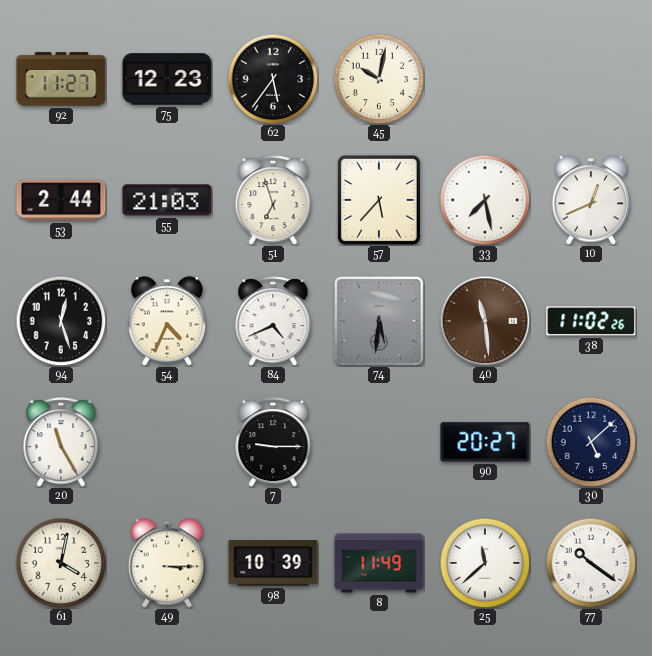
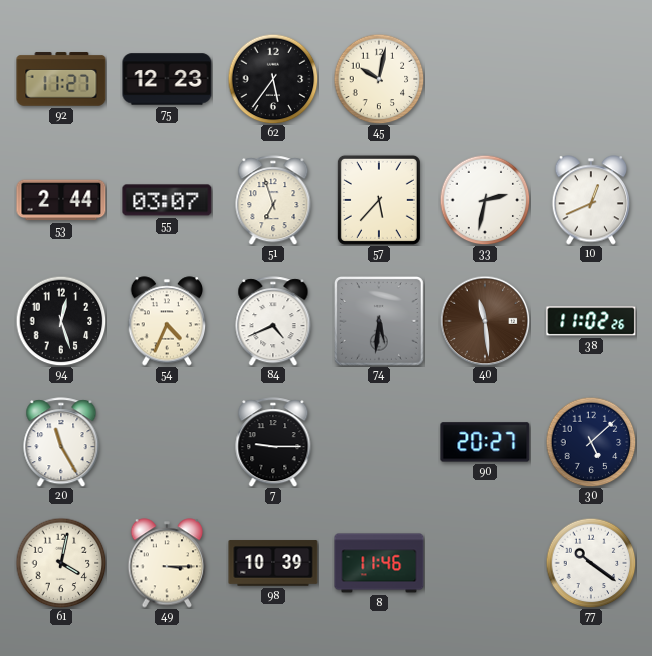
55: 21:03 -> 03:07 (167, 200)
33: 7:28 -> 2:32 (485, 200)
8: 11:49 -> 11:46 (379, 563)
25: 11:38 -> none (485, 563)
